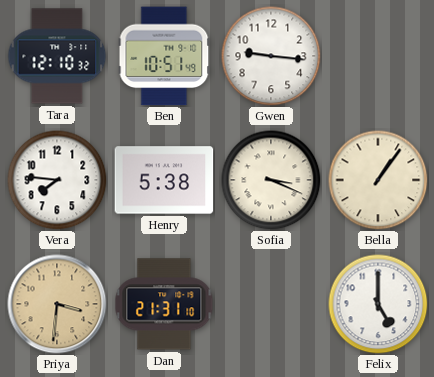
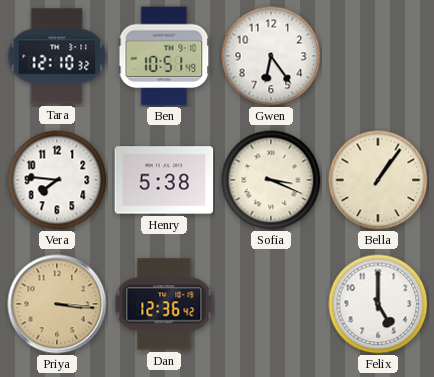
Gwen: 9:16 -> 6:24 (271, 56)
Priya: 3:31 -> 3:16 (57, 304)
Dan: 21:31 -> 12:36 (164, 304)
